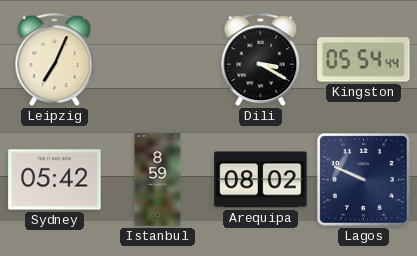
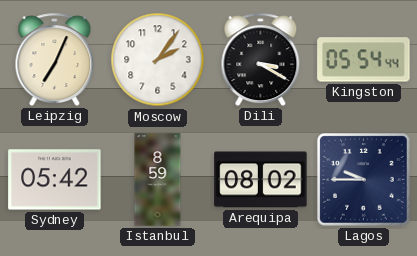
Moscow: none -> 2:06 (158, 60)
Lagos: 9:49 -> 9:45 (364, 180)
